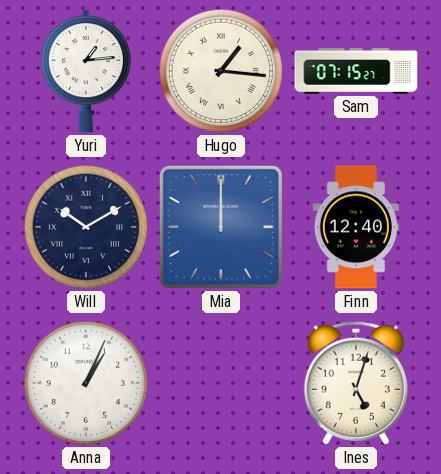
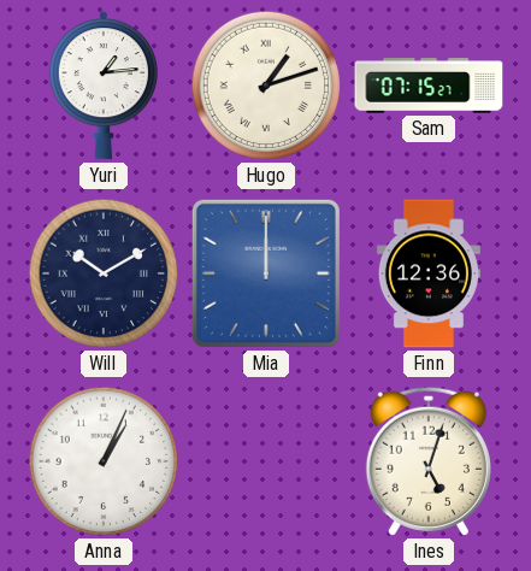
Hugo: 1:16 -> 1:12 (266, 86)
Finn: 12:40 -> 12:36 (429, 273)
